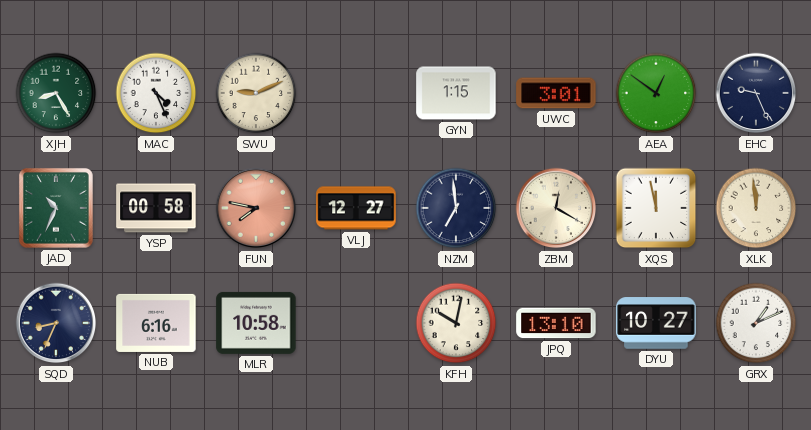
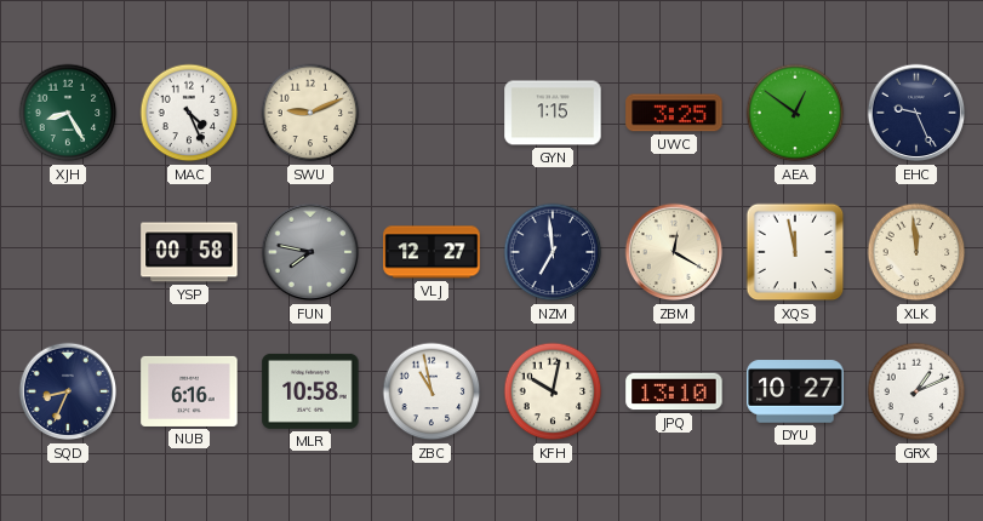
UWC: 3:01 -> 3:25 (674, 113)
JAD: 10:34 -> none (56, 208)
FUN dial: salmon -> grey (310, 252)
ZBC: none -> 10:58 (432, 391)
